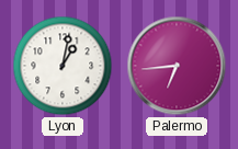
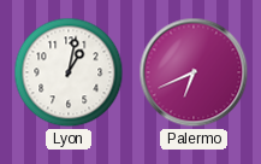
Palermo: 6:44 -> 6:41 (194, 72)
